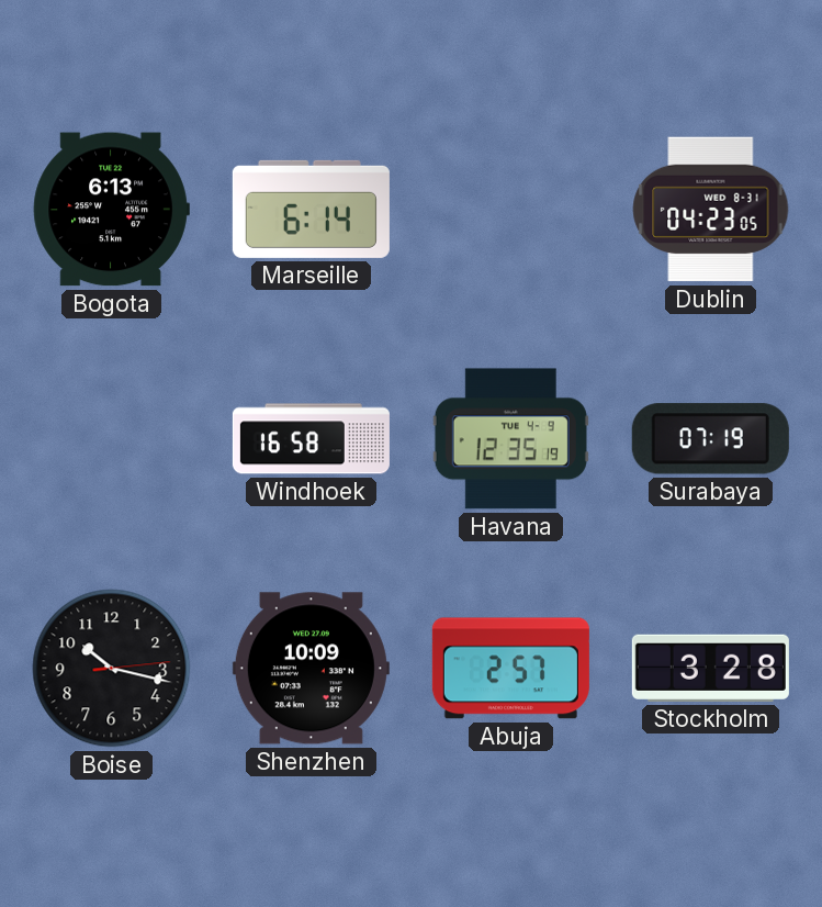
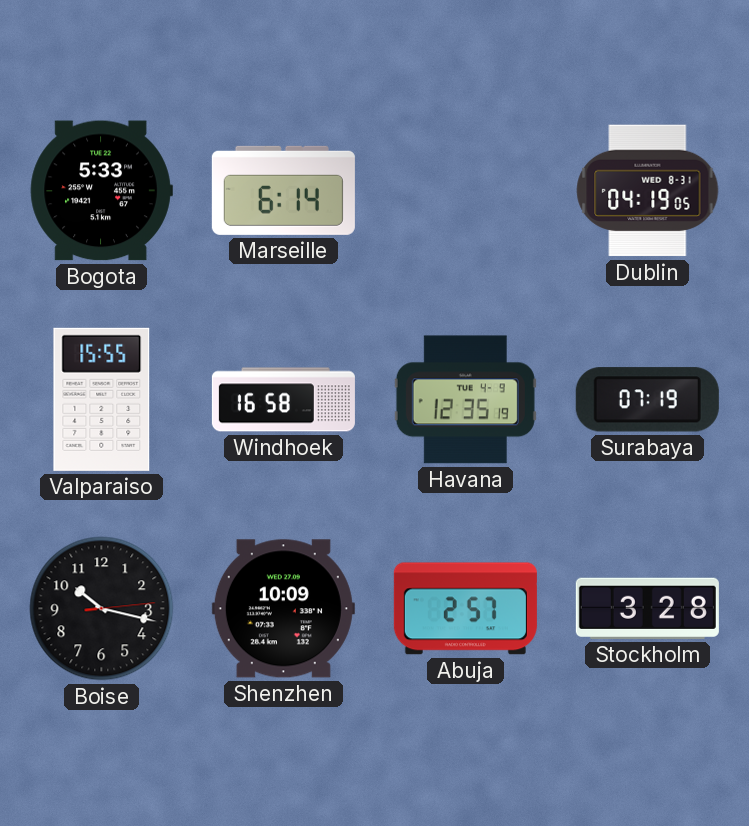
Bogota: 6:13 -> 5:33 (101, 191)
Dublin: 04:23 -> 04:19 (648, 191)
Valparaiso: none -> 15:55 (102, 399)
